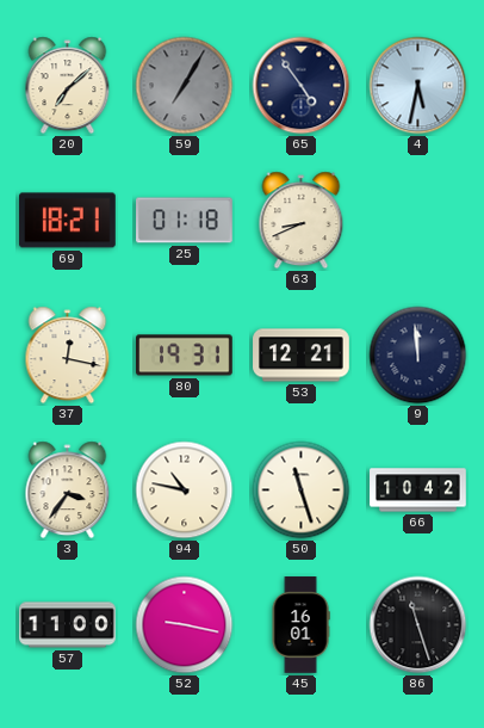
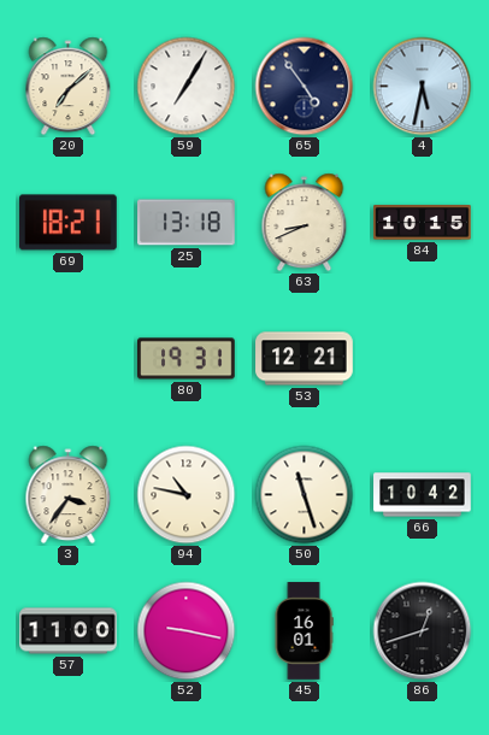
59 dial: grey -> white (187, 87)
25: 01:18 -> 13:18 (187, 223)
84: none -> 10:15 (423, 223)
37: 12:17 -> none (68, 356)
9: 11:59 -> none (418, 356)
86: 11:27 -> 12:42 (423, 631)
